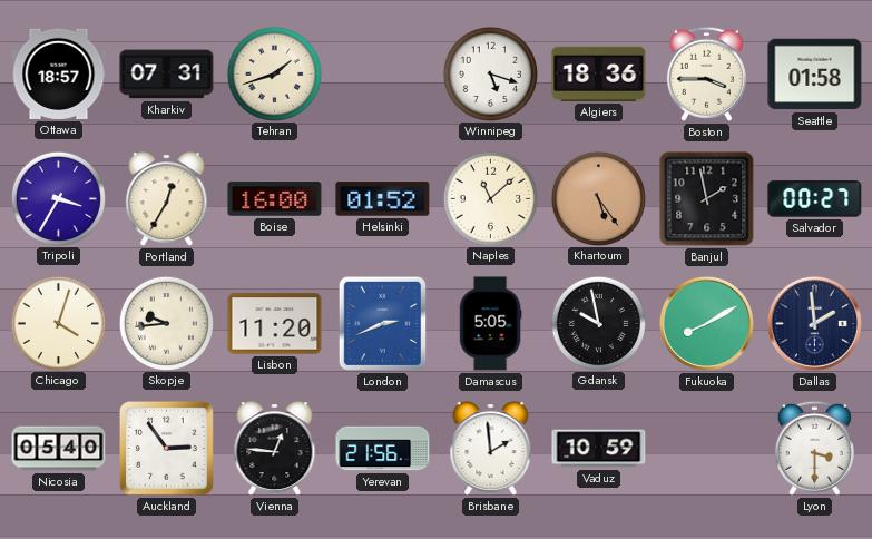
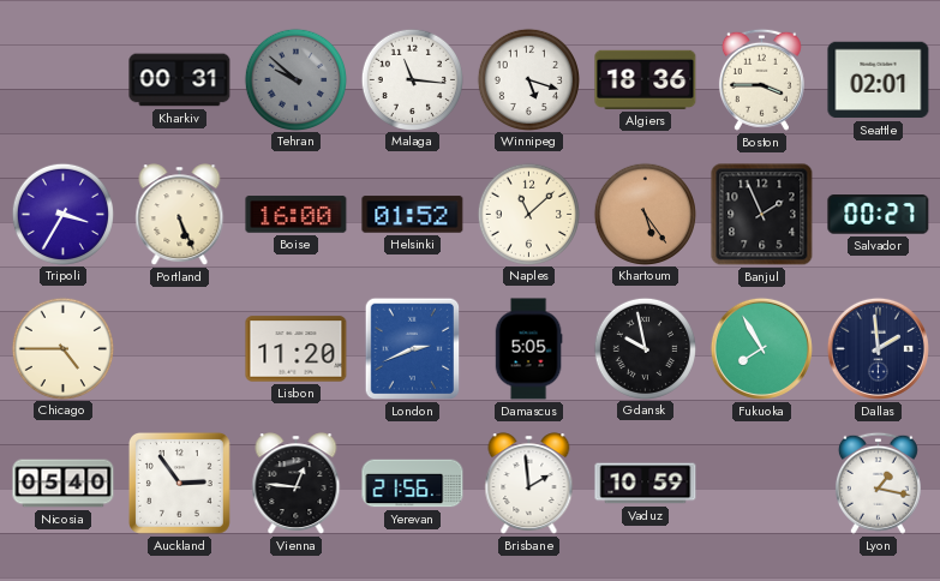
Ottawa: 18:57 -> none (59, 73)
Kharkiv: 07:31 -> 00:31 (180, 80)
Tehran: 1:42 -> 9:52 (295, 79)
Tehran dial: cream -> grey (295, 79)
Malaga: none -> 11:16 (412, 79)
Seattle: 01:58 -> 02:01 (879, 80)
Portland: 12:35 -> 5:26 (180, 215)
Banjul: 1:58 -> 1:56 (762, 215)
Chicago: 4:03 -> 4:45 (62, 348)
Skopje: 9:44 -> none (166, 323)
Fukuoka: 8:10 -> 7:55 (761, 348)
Lyon: 3:30 -> 1:17 (878, 483)
